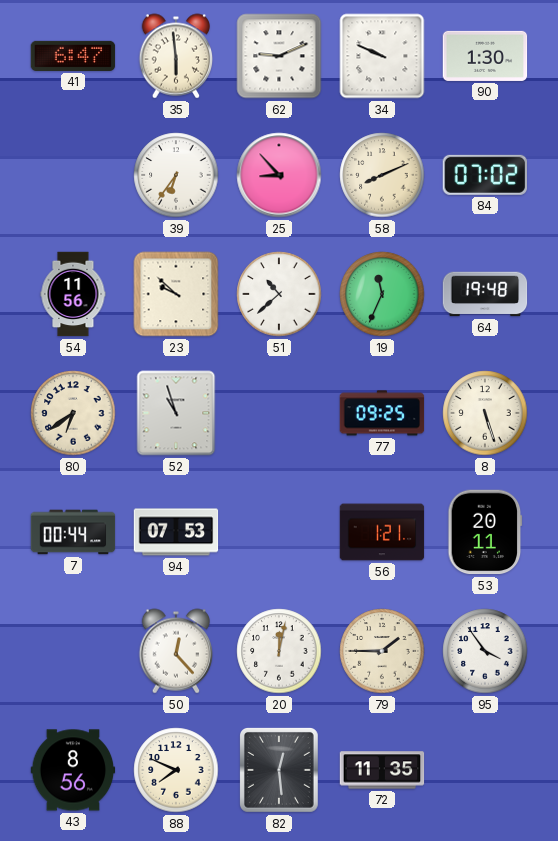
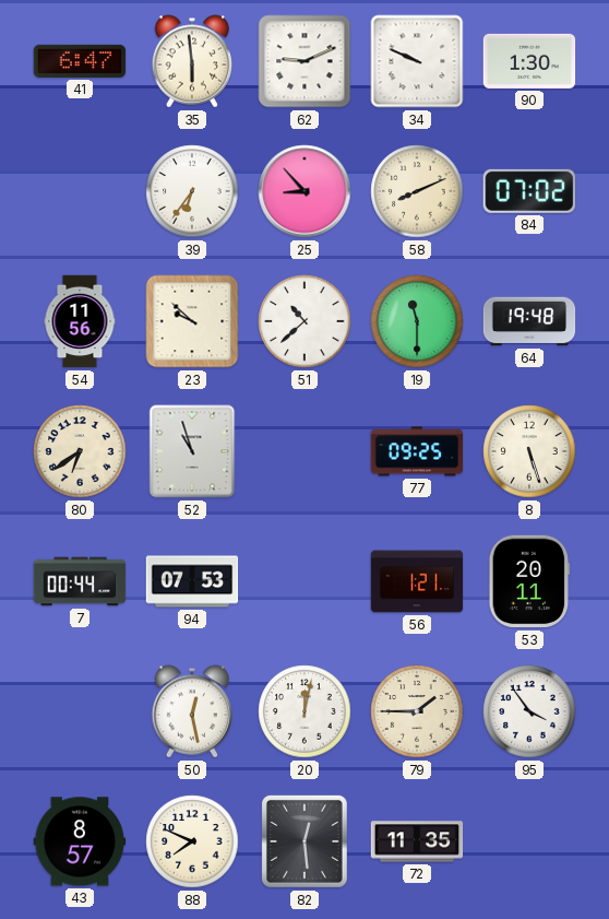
19: 11:34 -> 11:30 (417, 321)
50: 12:23 -> 12:28 (192, 711)
43: 8:56 -> 8:57 (80, 841)
